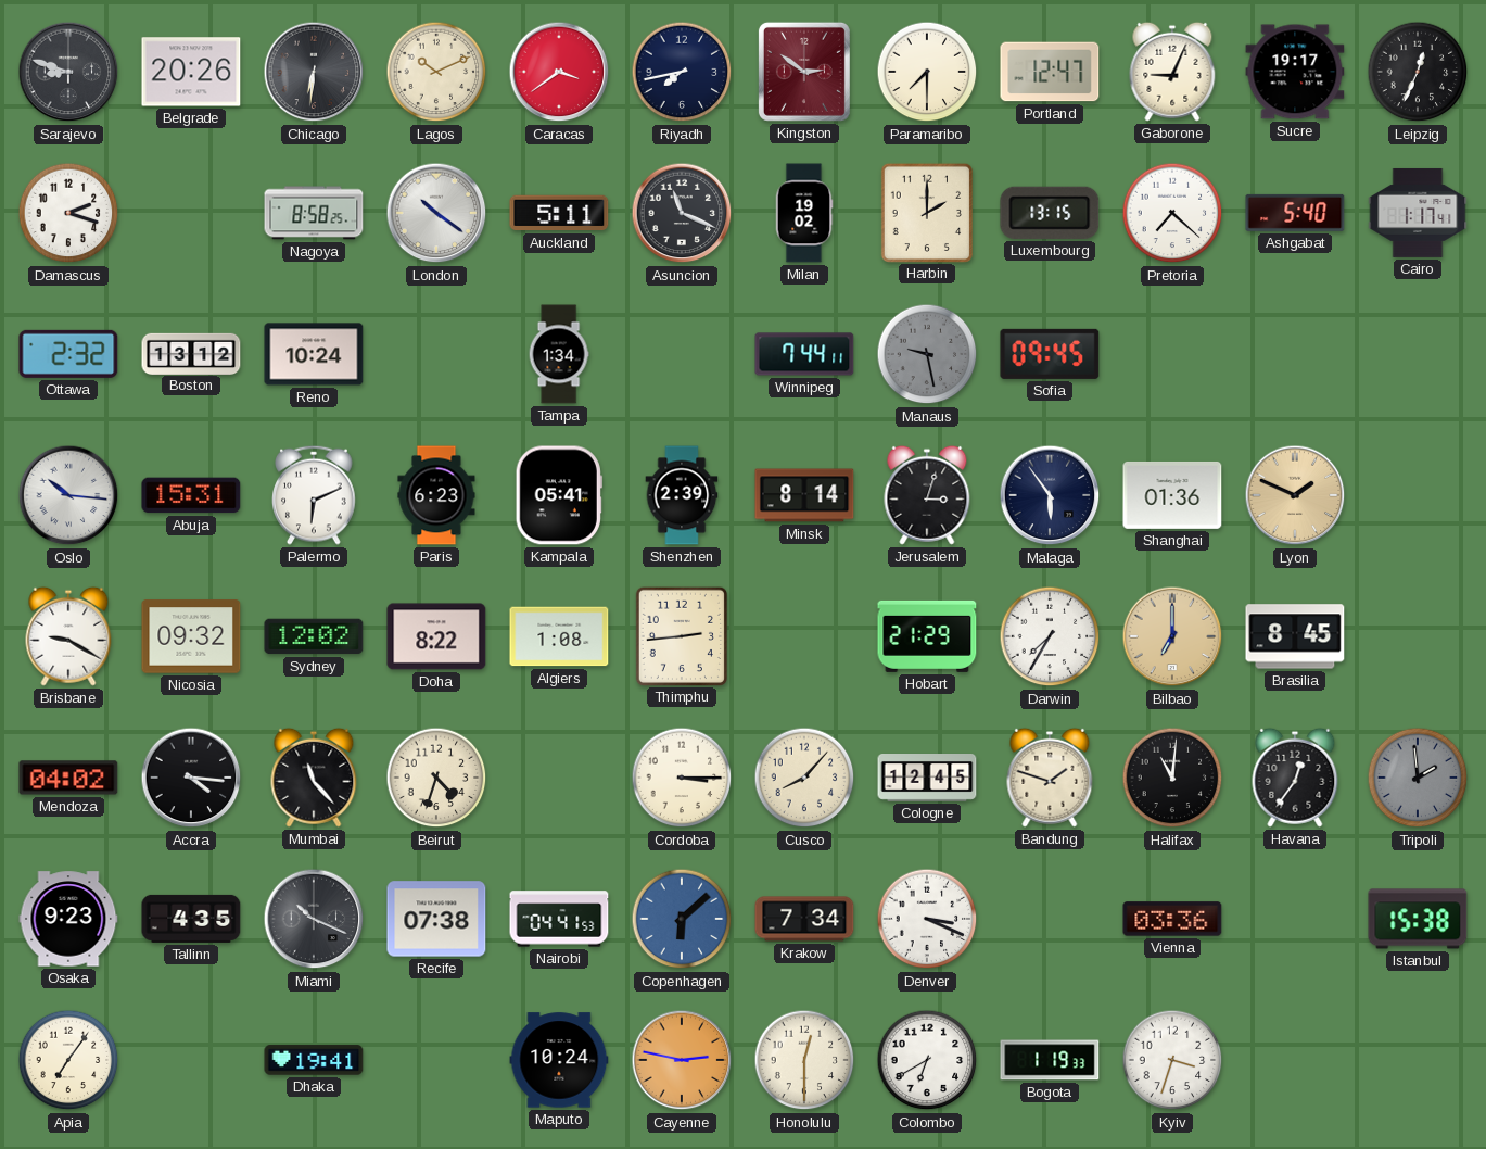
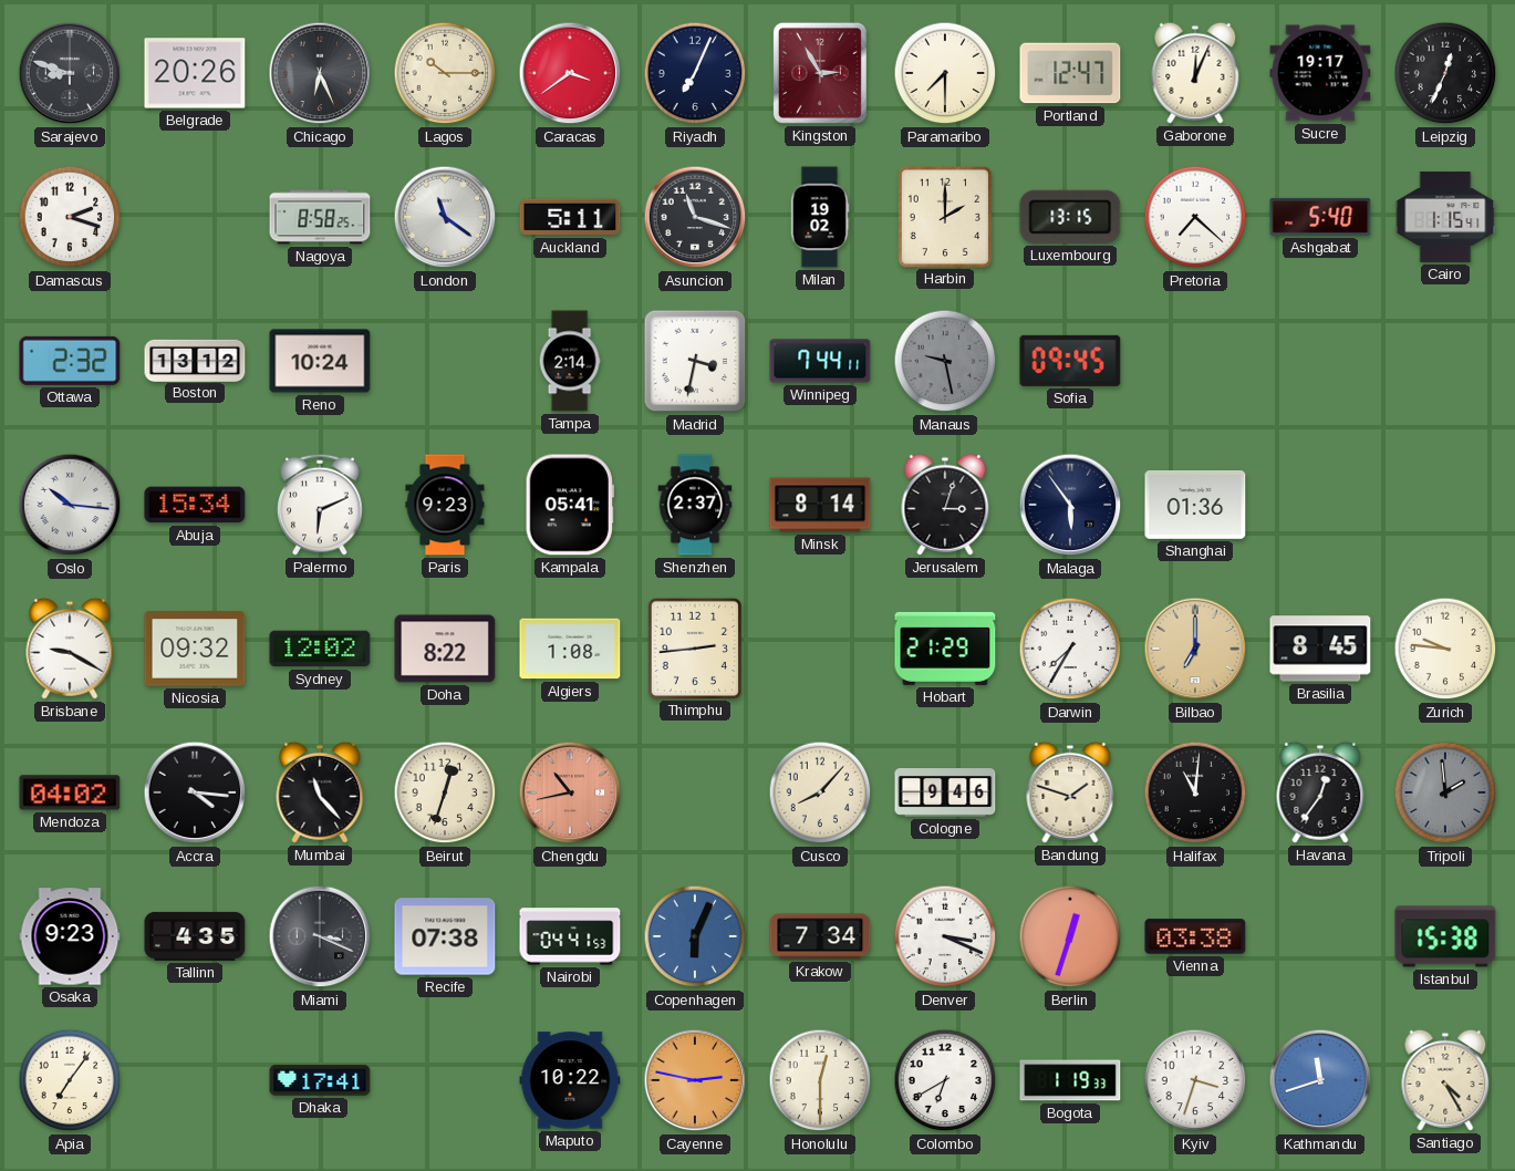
Chicago: 6:31 -> 6:26 (320, 73)
Lagos: 10:11 -> 10:15 (445, 73)
Riyadh: 7:43 -> 7:04 (695, 73)
Kingston: 2:51 -> 2:55 (820, 73)
Gaborone: 9:04 -> 12:04 (1195, 73)
London: 10:21 -> 11:21 (445, 217)
Asuncion: 11:19 -> 11:18 (695, 217)
Cairo: 1:17 -> 1:15 (1445, 217)
Tampa: 1:34 -> 2:14 (570, 361)
Madrid: none -> 3:32 (695, 361)
Abuja: 15:31 -> 15:34 (195, 505)
Paris: 6:23 -> 9:23 (445, 505)
Shenzhen: 2:39 -> 2:37 (695, 505)
Lyon: 1:49 -> none (1295, 495)
Zurich: none -> 9:46 (1445, 649)
Beirut: 4:33 -> 12:33 (445, 792)
Chengdu: none -> 10:43 (570, 792)
Cordoba: 3:15 -> none (682, 778)
Cologne: 12:45 -> 9:46 (945, 794)
Miami: 10:19 -> 3:19 (320, 936)
Copenhagen: 6:08 -> 6:04 (695, 936)
Berlin: none -> 12:33 (1070, 936)
Vienna: 03:36 -> 03:38 (1195, 936)
Dhaka: 19:41 -> 17:41 (320, 1080)
Maputo: 10:24 -> 10:22 (570, 1080)
Kathmandu: none -> 11:42 (1320, 1080)
Santiago: none -> 4:25 (1445, 1080)
